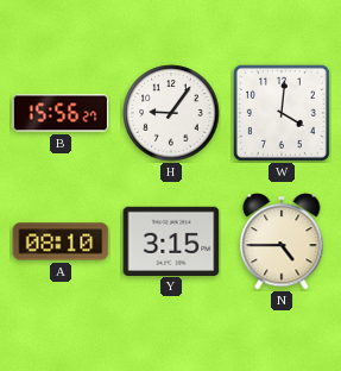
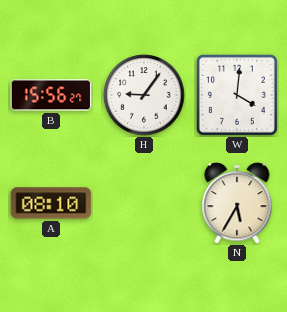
Y: 3:15 -> none (171, 240)
N: 4:45 -> 5:35 (237, 203)
